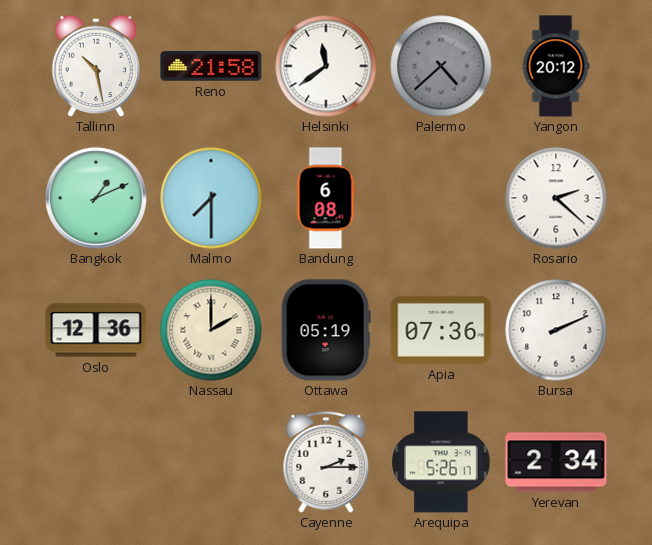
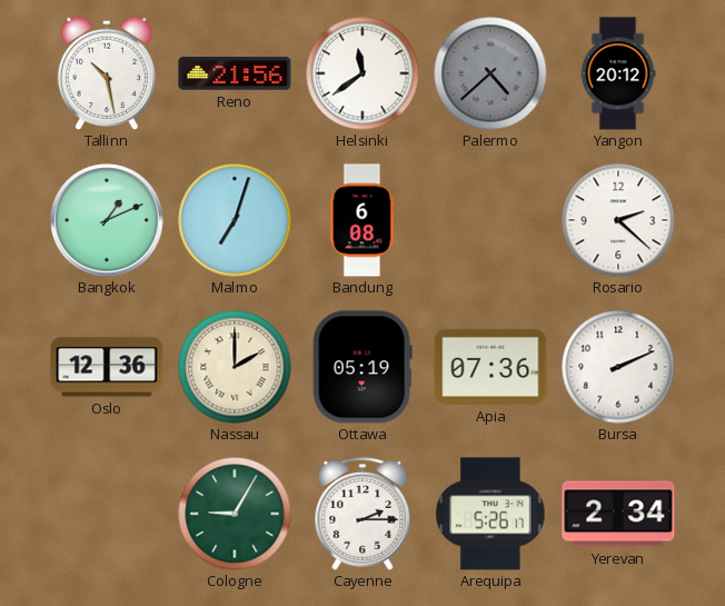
Reno: 21:58 -> 21:56 (235, 73)
Malmo: 7:30 -> 7:03 (235, 220)
Cologne: none -> 9:05 (235, 514)
